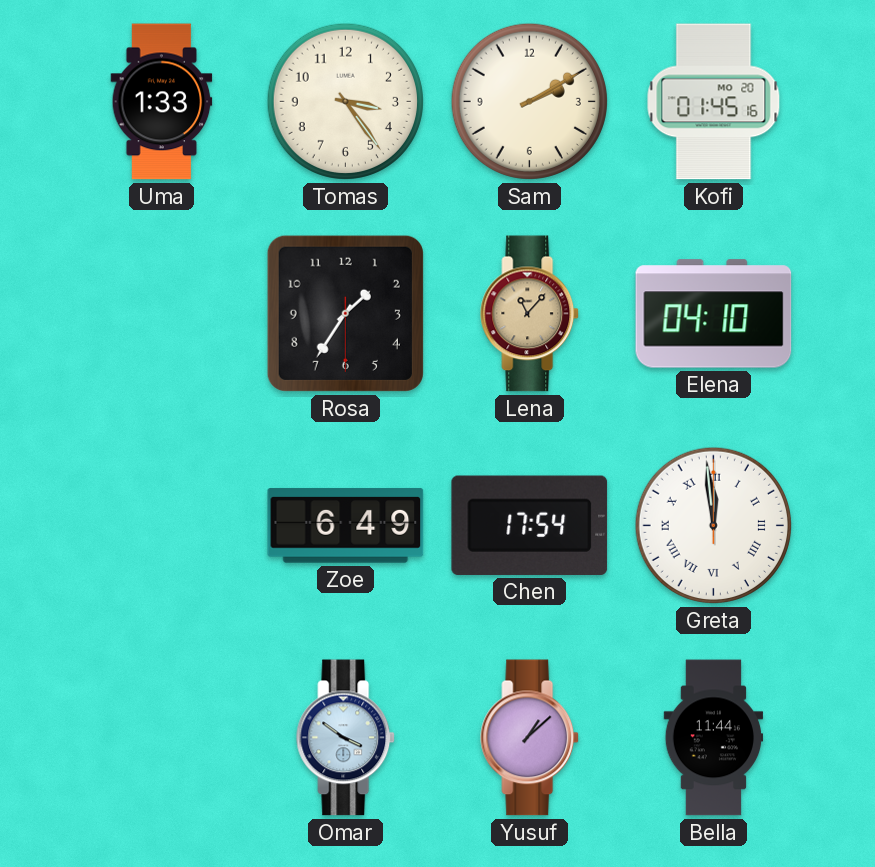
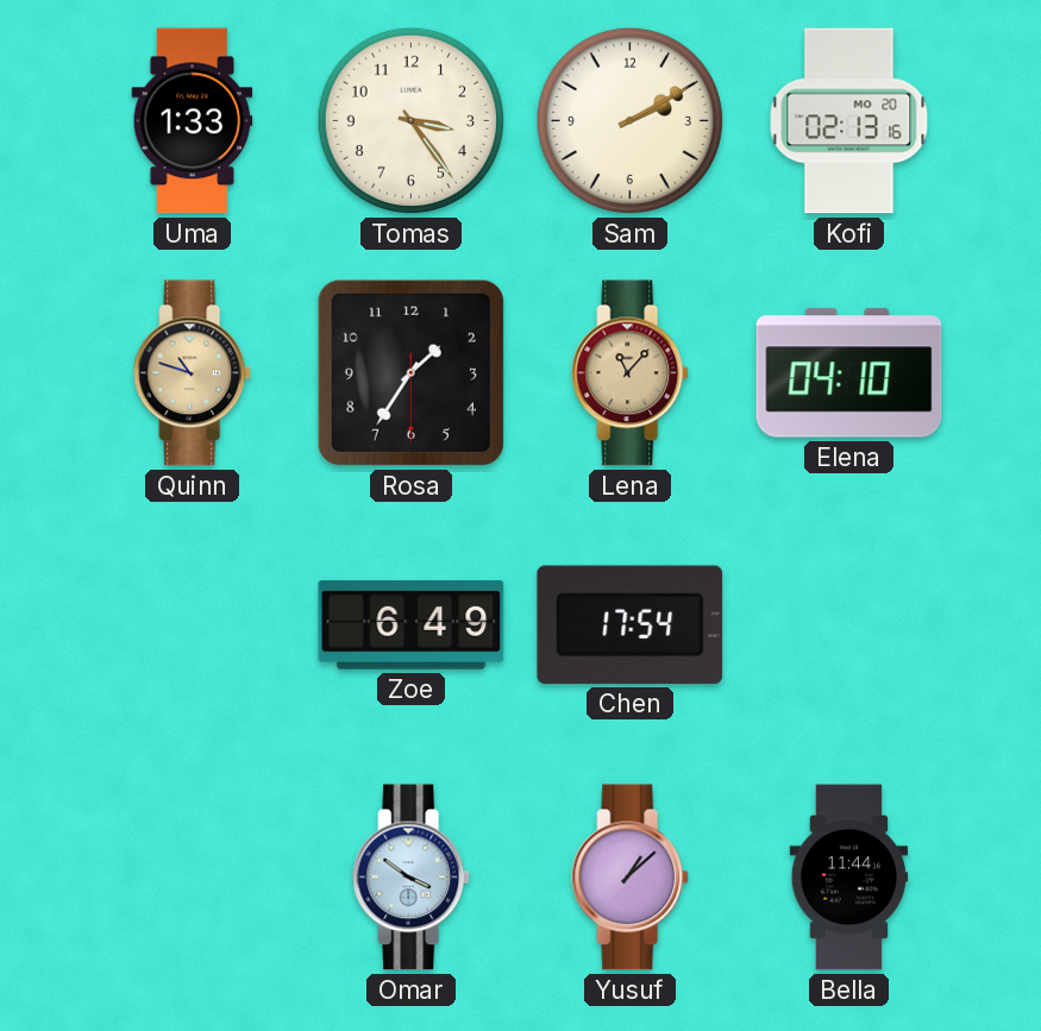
Kofi: 01:45 -> 02:13 (849, 121)
Quinn: none -> 10:48 (193, 373)
Greta: 11:59 -> none (713, 525)
